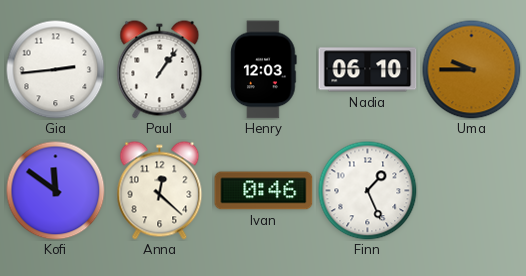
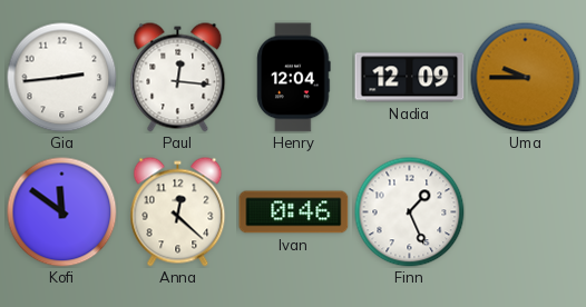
Paul: 1:06 -> 12:16 (178, 78)
Henry: 12:03 -> 12:04 (294, 78)
Nadia: 06:10 -> 12:09 (410, 78)
